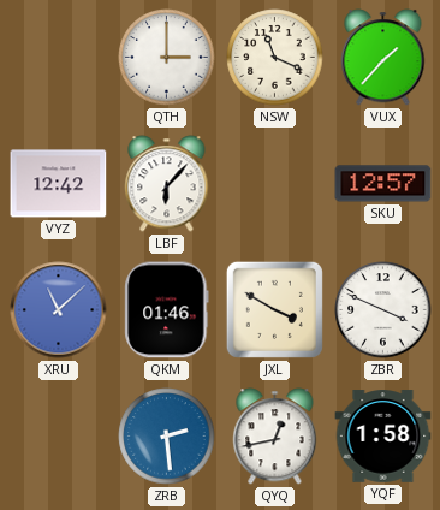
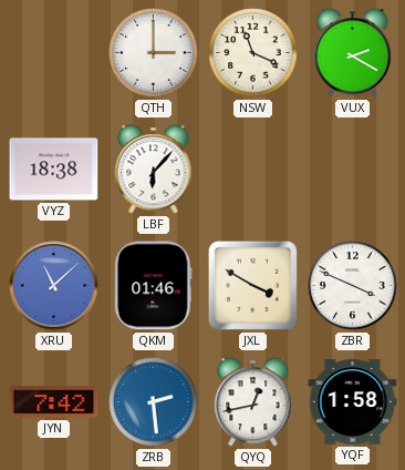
VUX: 1:37 -> 2:20 (353, 53)
VYZ: 12:42 -> 18:38 (54, 170)
SKU: 12:57 -> none (383, 184)
JYN: none -> 7:42 (54, 402)
